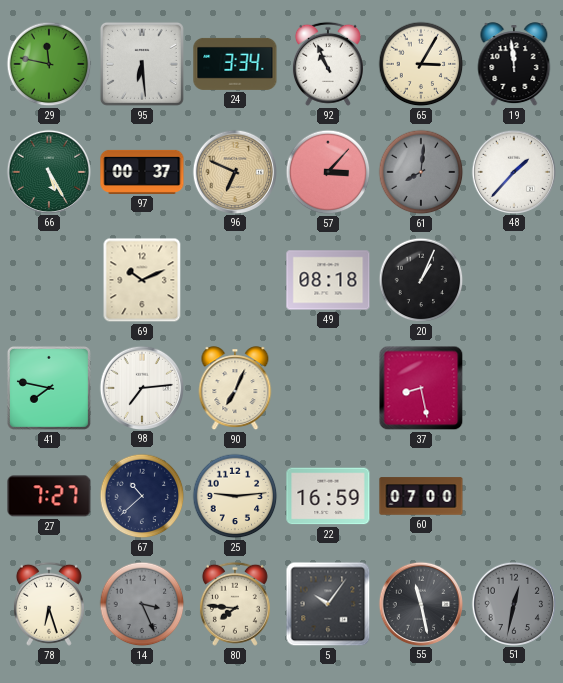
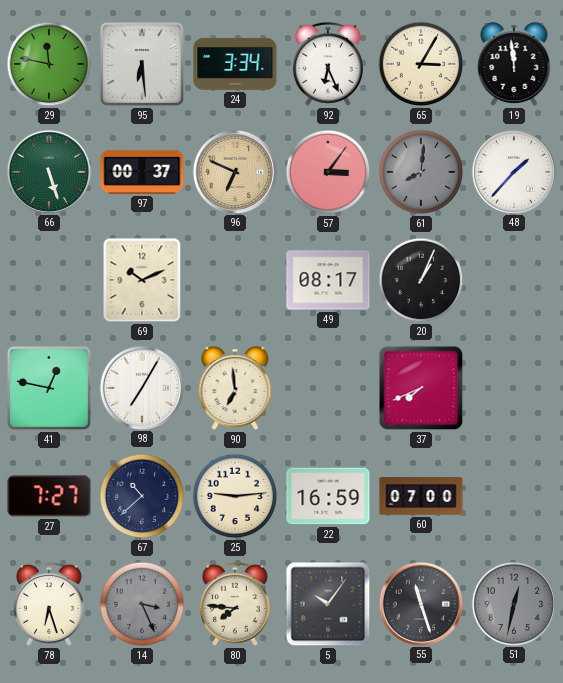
92: 10:56 -> 6:26 (328, 64)
66: 5:25 -> 5:27 (48, 171)
57: 3:07 -> 3:06 (328, 172)
49: 08:18 -> 08:17 (328, 280)
41: 7:47 -> 12:47 (49, 388)
98: 7:14 -> 7:05 (141, 387)
90: 7:04 -> 6:59 (235, 389)
37: 8:28 -> 7:41 (421, 388)
55: 11:28 -> 11:27 (420, 603)
